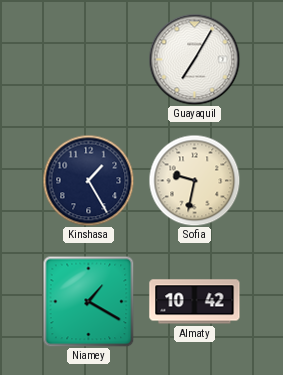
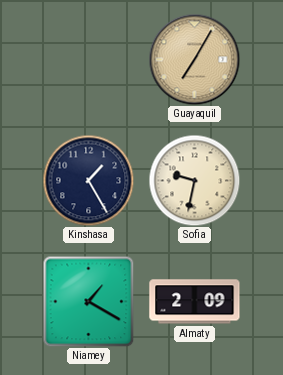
Guayaquil dial: white -> champagne (194, 59)
Almaty: 10:42 -> 2:09 (195, 302)
